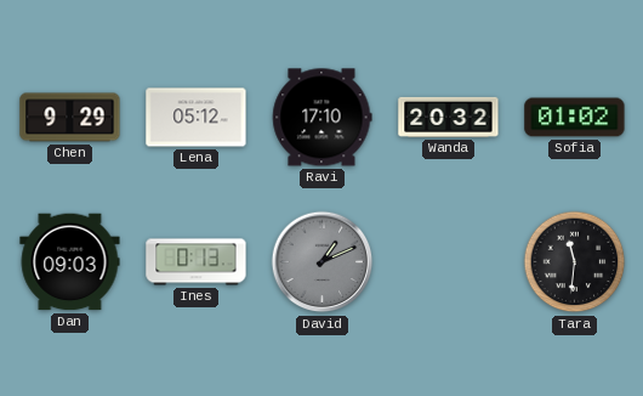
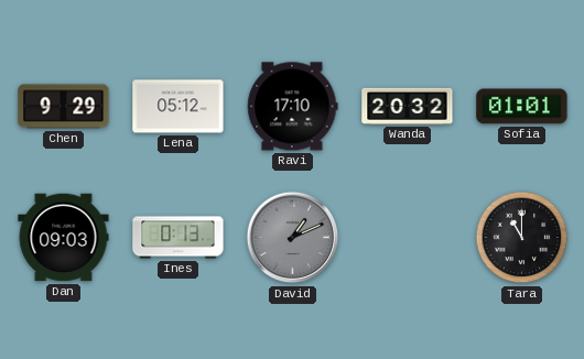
Sofia: 01:02 -> 01:01 (522, 107)
Tara: 11:31 -> 11:00 (522, 238)
